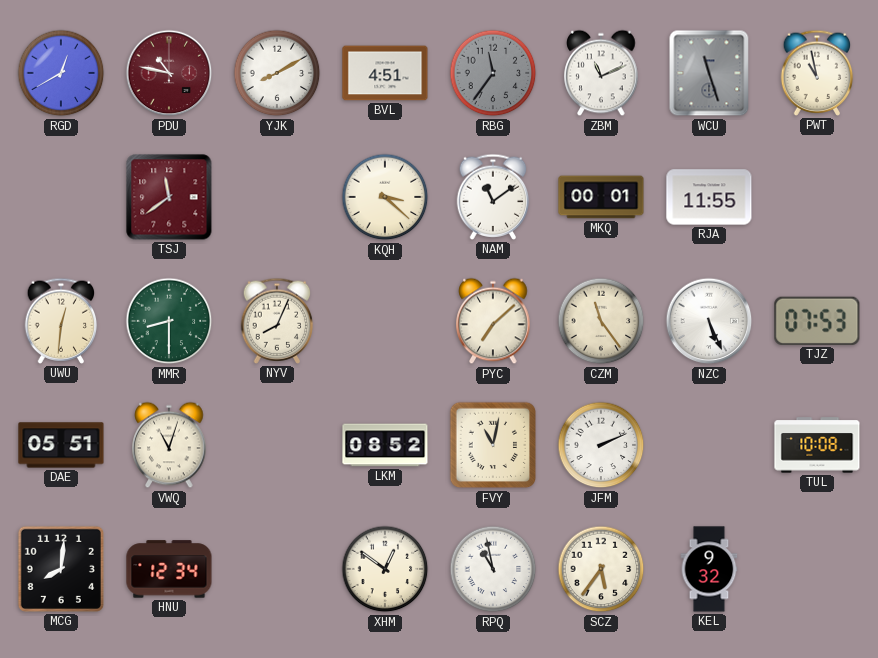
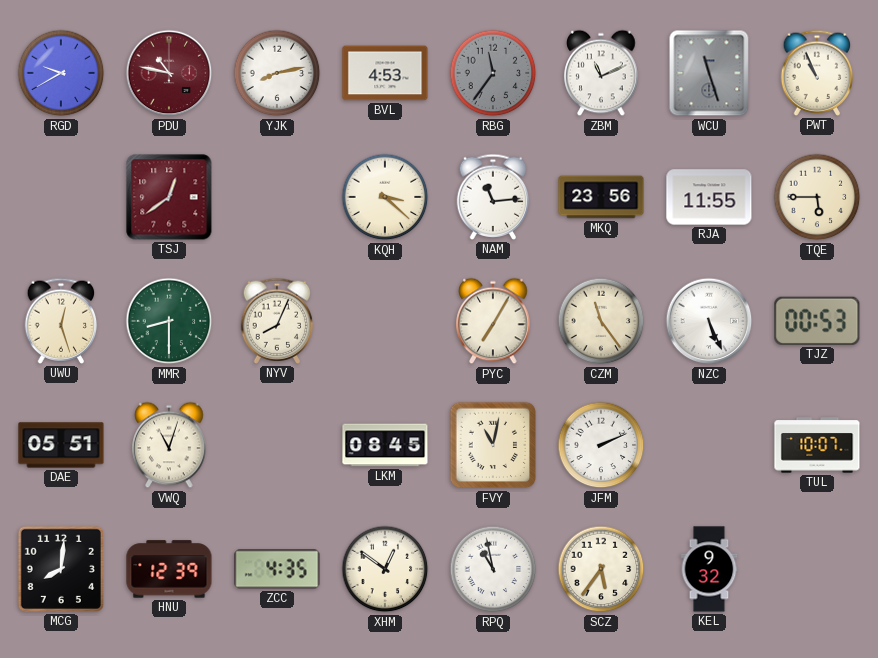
RGD: 12:40 -> 9:40 (61, 73)
YJK: 8:10 -> 8:13 (277, 73)
BVL: 4:51 -> 4:53 (385, 73)
PWT: 10:58 -> 10:56 (817, 73)
TSJ: 11:39 -> 12:39 (169, 197)
NAM: 11:09 -> 11:14 (493, 197)
MKQ: 00:01 -> 23:56 (601, 197)
TQE: none -> 5:45 (817, 197)
UWU: 12:31 -> 12:27 (61, 321)
PYC: 7:08 -> 7:05 (493, 321)
TJZ: 07:53 -> 00:53 (817, 321)
LKM: 08:52 -> 08:45 (385, 445)
TUL: 10:08 -> 10:07 (817, 445)
HNU: 12:34 -> 12:39 (169, 569)
ZCC: none -> 4:35 (277, 569)
